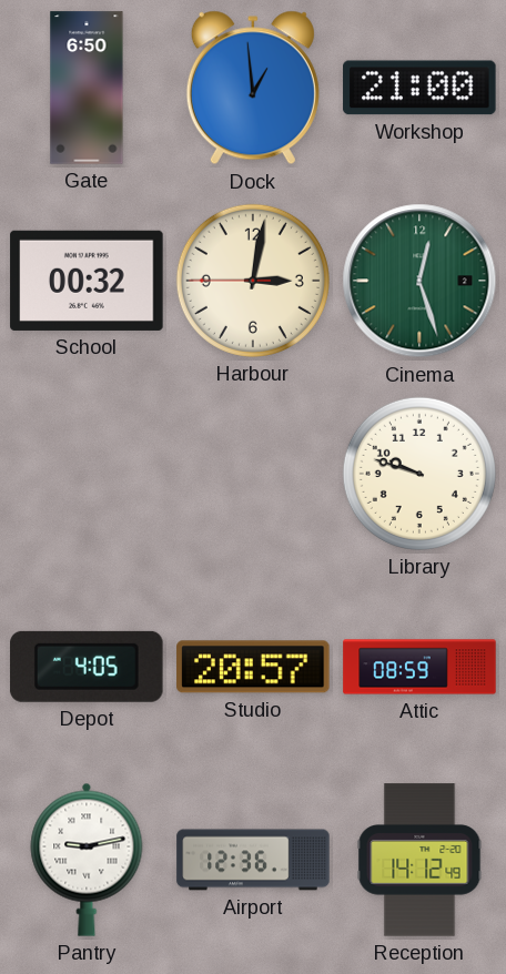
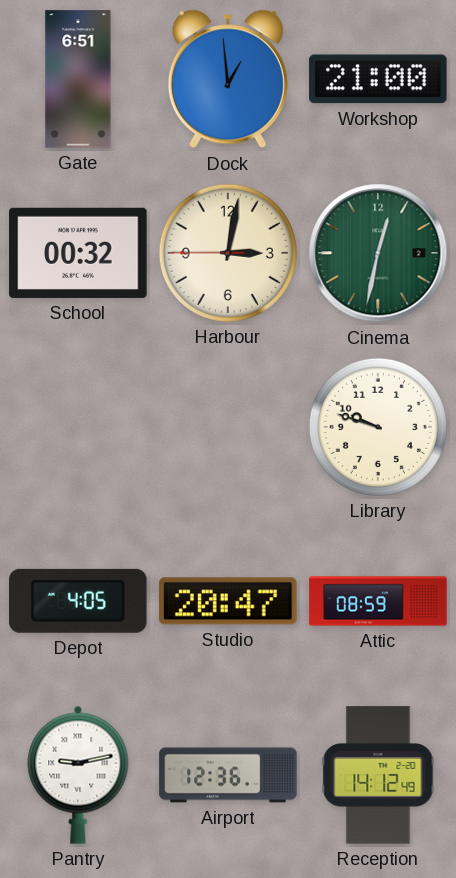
Gate: 6:50 -> 6:51 (78, 79)
Cinema: 12:27 -> 12:32 (378, 253)
Studio: 20:57 -> 20:47 (228, 601)
